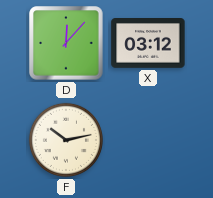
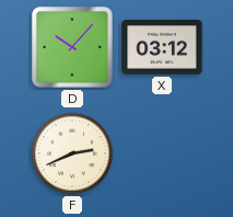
D: 12:07 -> 10:07 (72, 47)
F: 10:13 -> 2:41 (72, 153)
